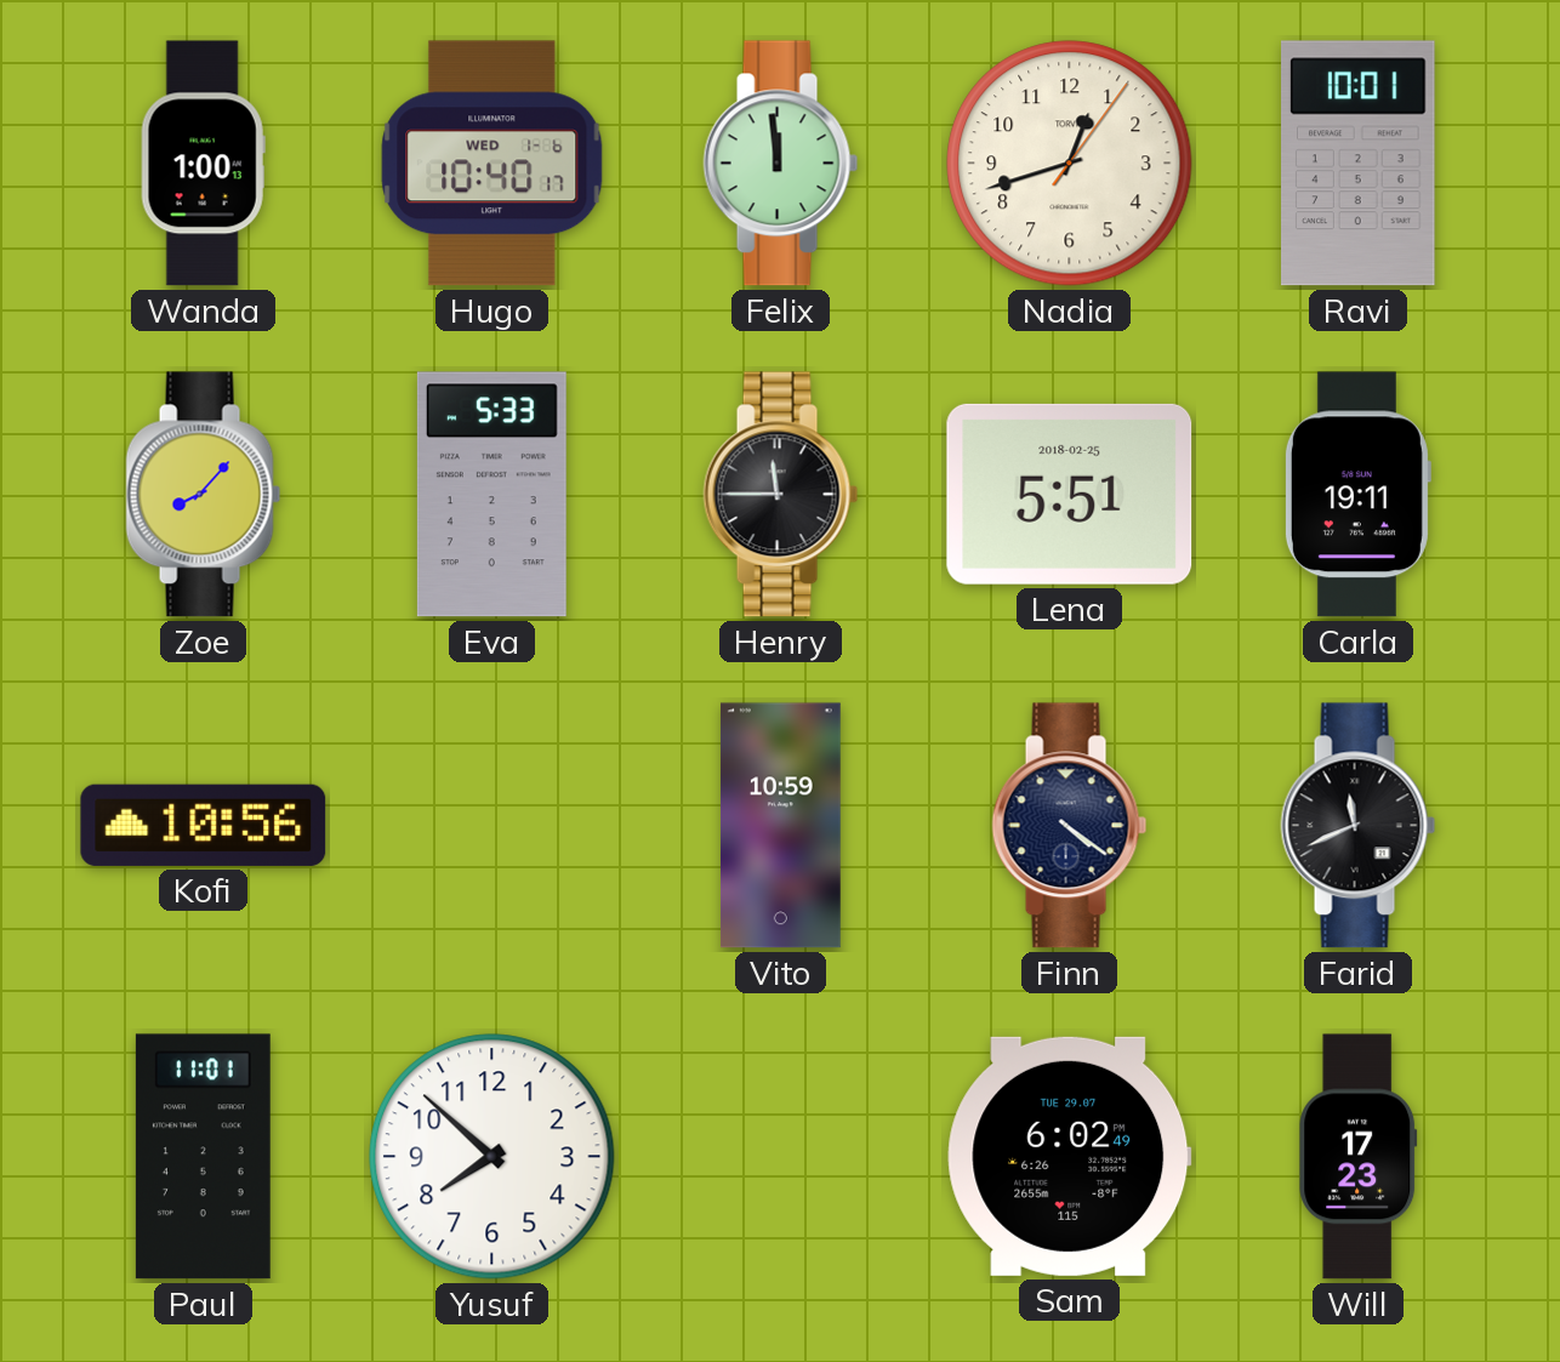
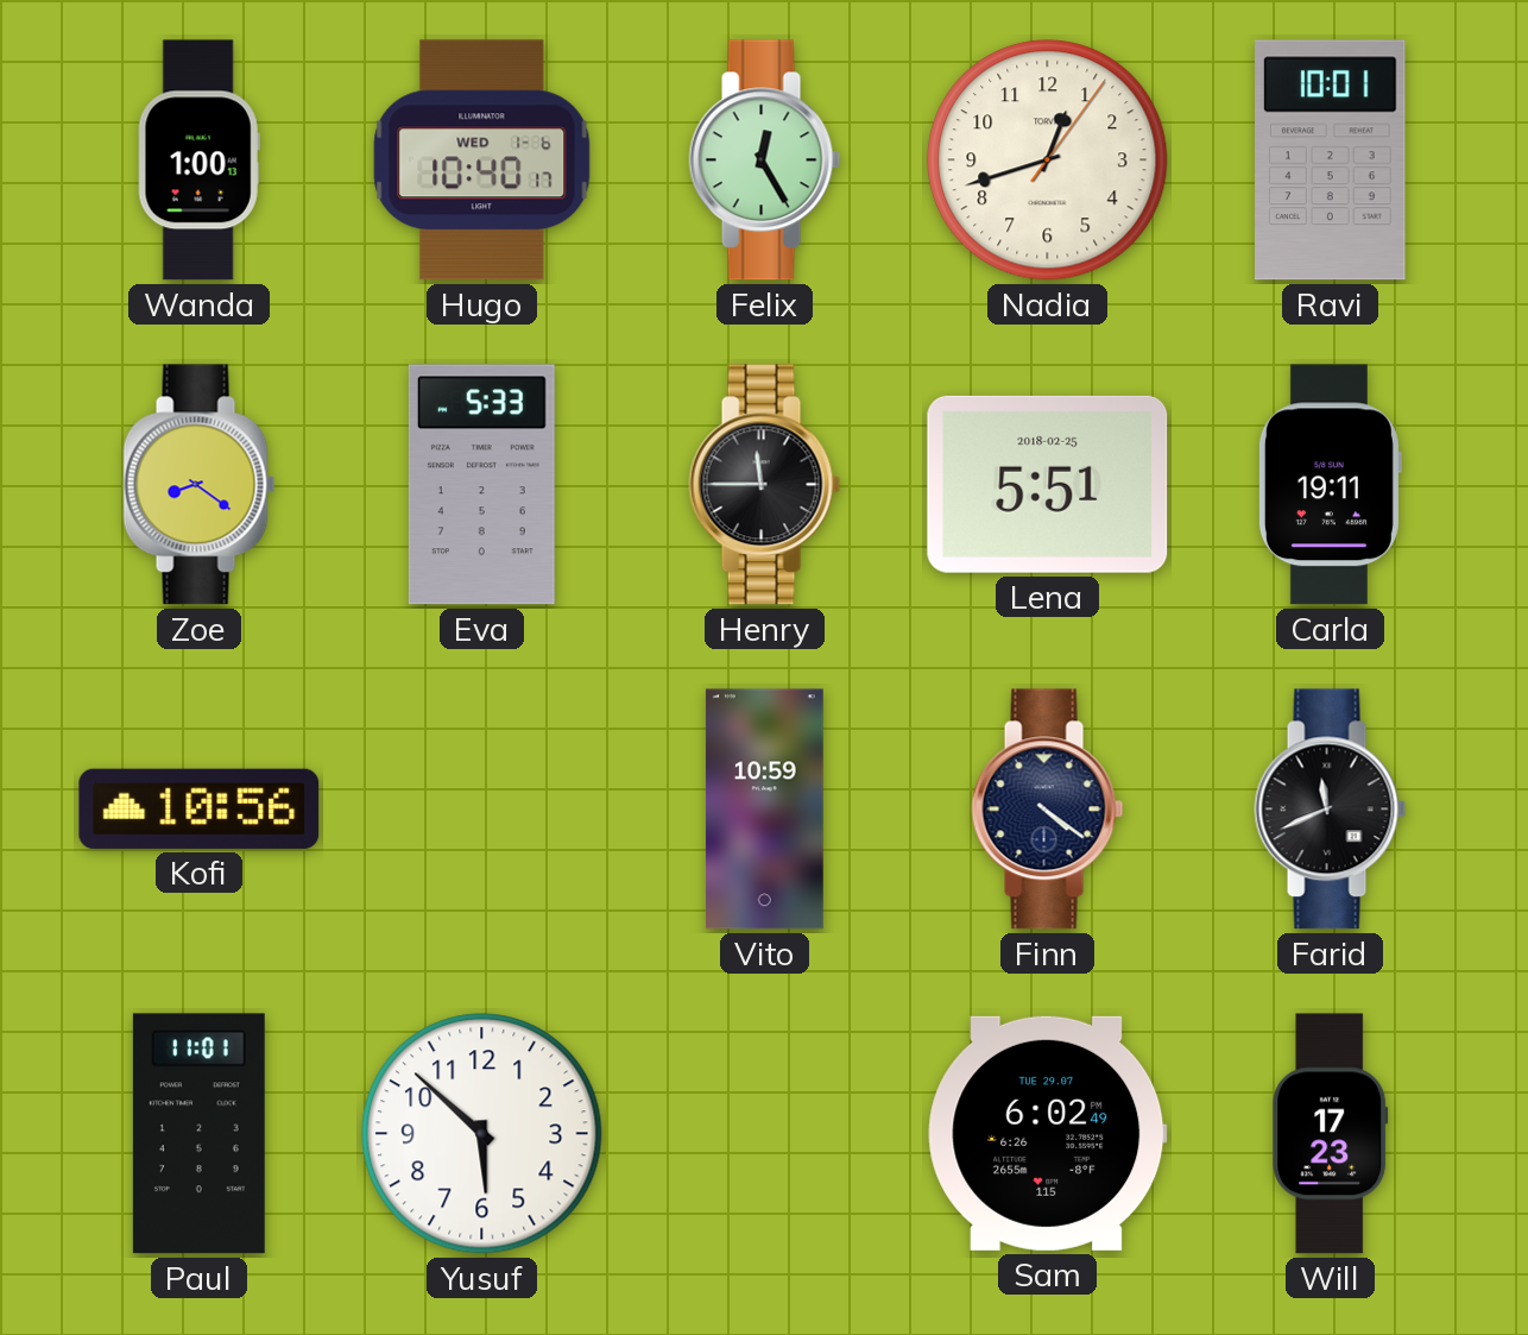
Felix: 11:59 -> 12:25 (765, 160)
Zoe: 8:07 -> 8:21 (200, 485)
Yusuf: 7:52 -> 5:52 (482, 1134)
